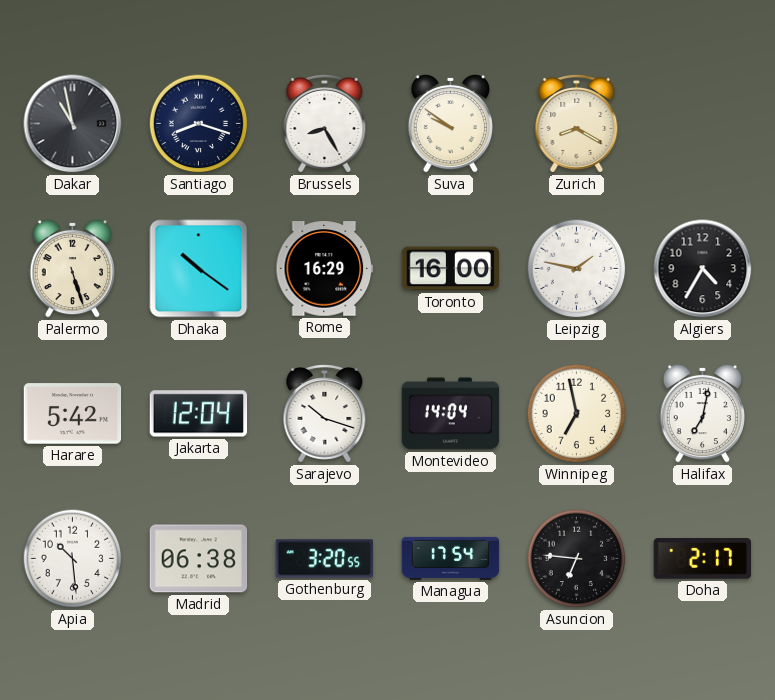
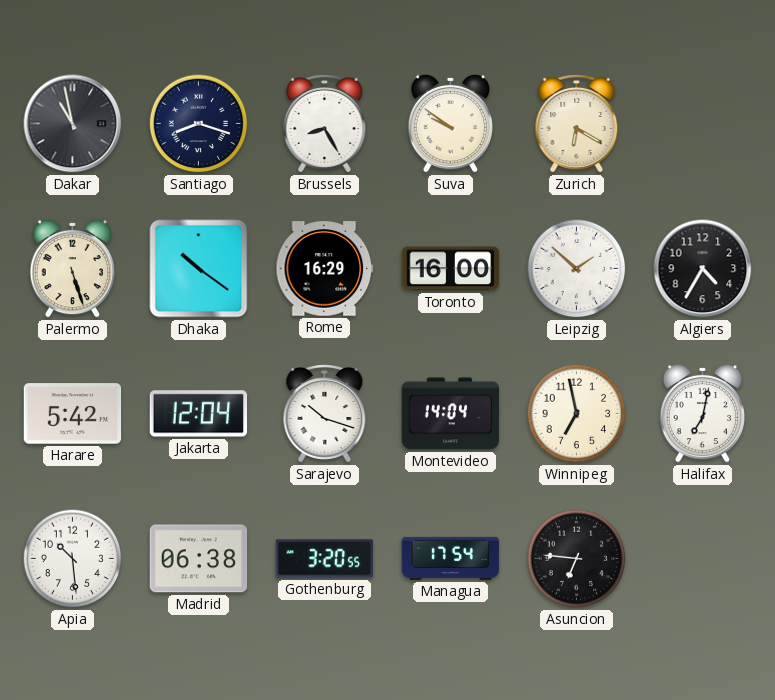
Zurich: 8:20 -> 6:20 (577, 124)
Leipzig: 1:47 -> 1:52 (577, 269)
Doha: 2:17 -> none (703, 559)
